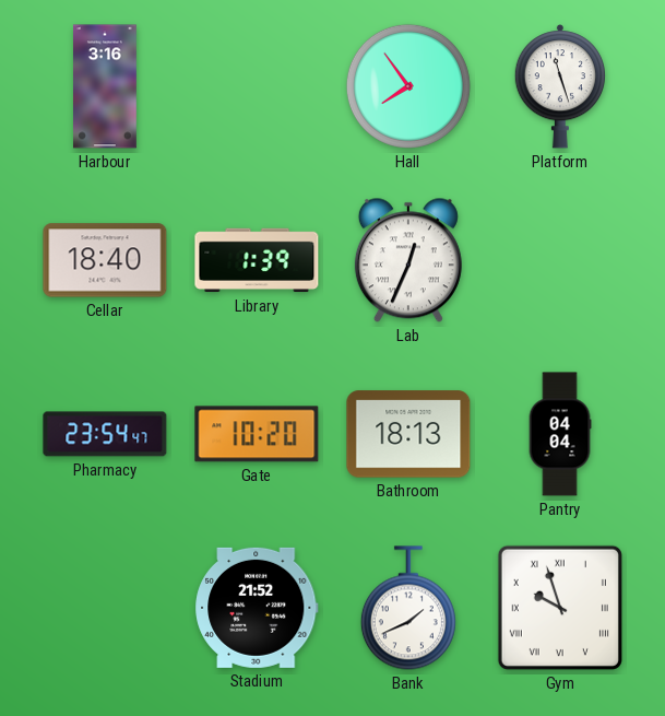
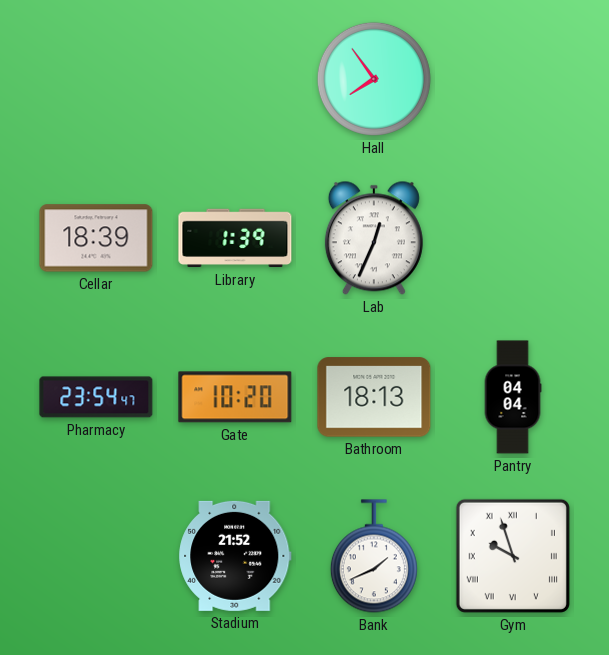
Harbour: 3:16 -> none (106, 86)
Platform: 11:27 -> none (559, 86)
Cellar: 18:40 -> 18:39 (96, 238)
